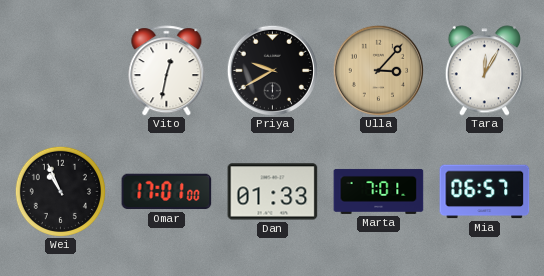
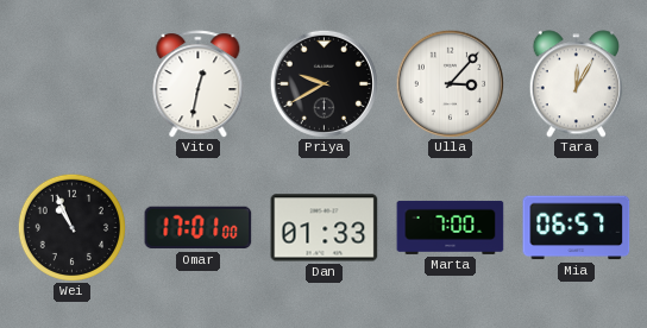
Ulla dial: champagne -> white (450, 83)
Marta: 7:01 -> 7:00 (451, 227)
